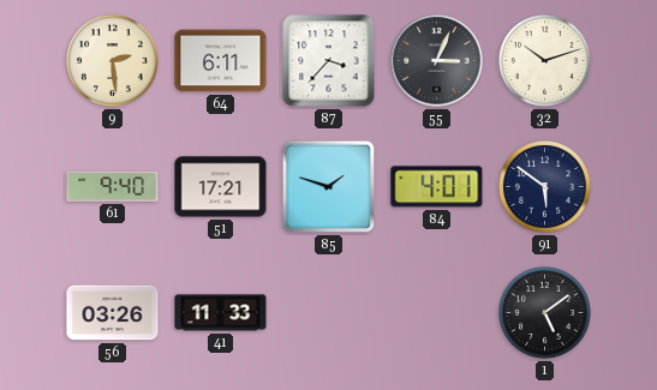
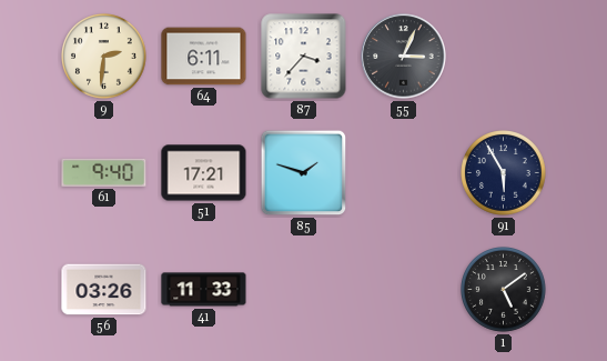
9: 2:29 -> 2:31 (104, 57)
32: 10:12 -> none (545, 61)
84: 4:01 -> none (437, 187)
91: 5:51 -> 5:55 (504, 173)
